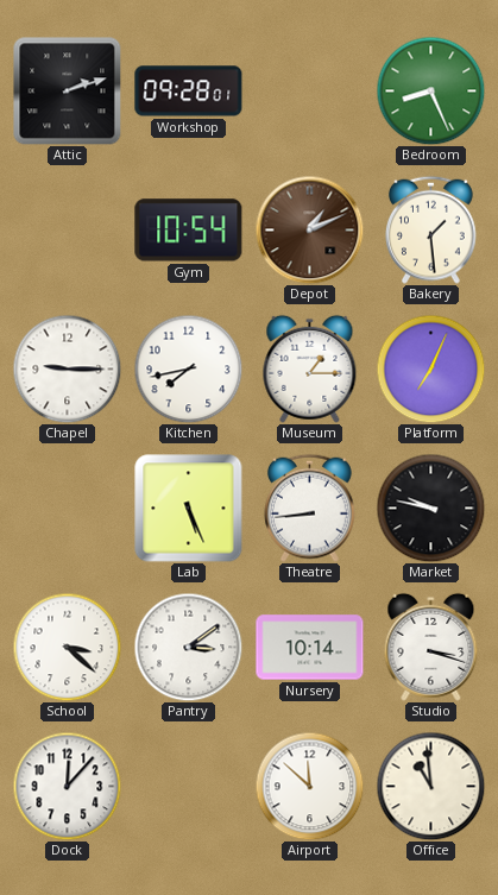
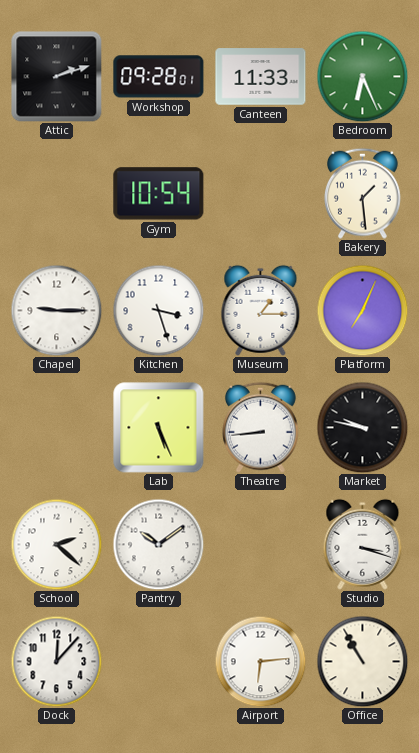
Canteen: none -> 11:33 (261, 77)
Bedroom: 8:26 -> 6:26 (362, 76)
Depot: 1:11 -> none (309, 229)
Kitchen: 7:43 -> 3:27 (158, 310)
School: 3:22 -> 2:22 (56, 544)
Pantry: 3:09 -> 10:09 (158, 544)
Nursery: 10:14 -> none (310, 648)
Airport: 11:52 -> 6:14 (260, 661)
Office: 10:59 -> 10:55 (362, 661)
